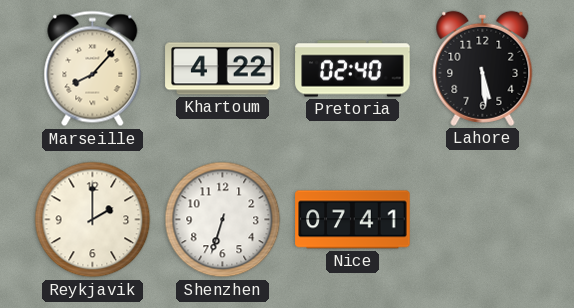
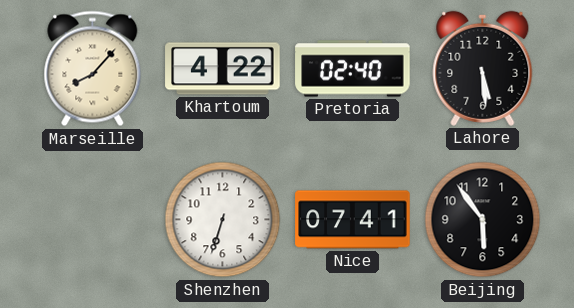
Reykjavik: 2:00 -> none (93, 220)
Beijing: none -> 5:54 (483, 220)
